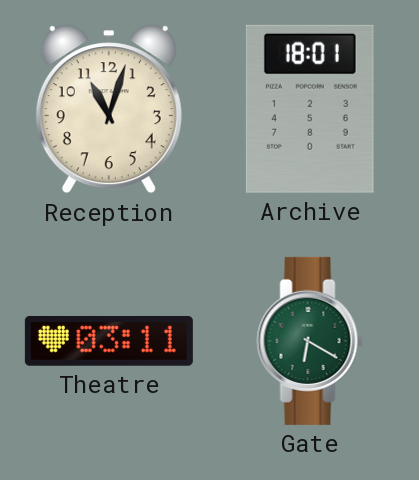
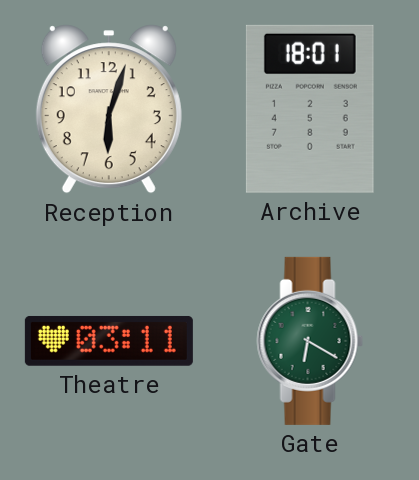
Reception: 11:03 -> 6:03 (109, 109)
